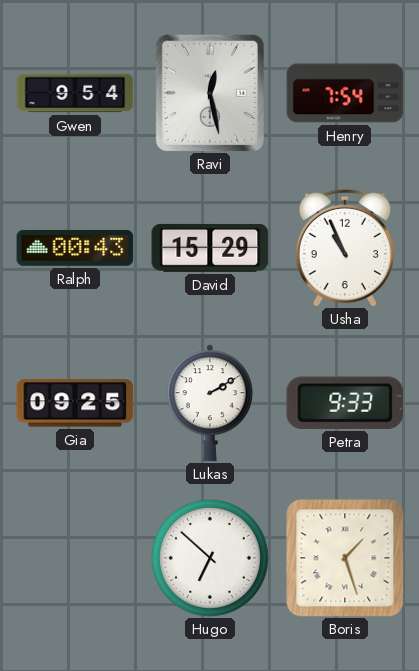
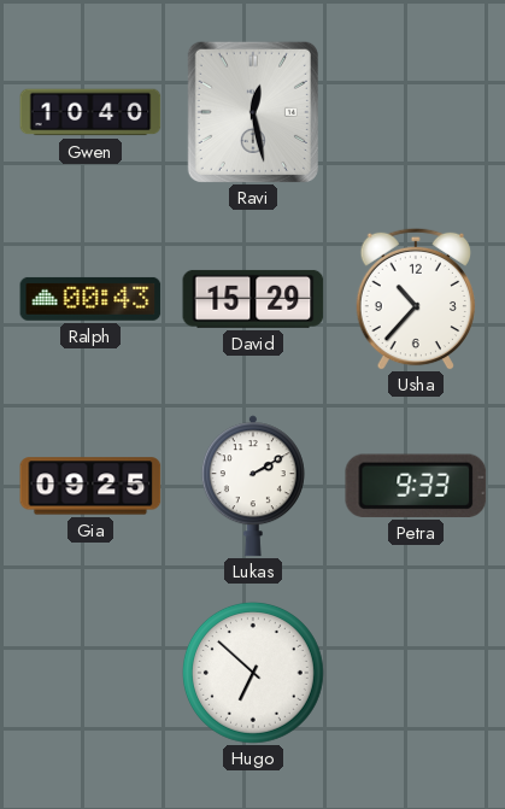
Gwen: 9:54 -> 10:40 (90, 112)
Henry: 7:54 -> none (345, 93)
Usha: 10:56 -> 10:37 (415, 299)
Boris: 1:27 -> none (345, 558)
